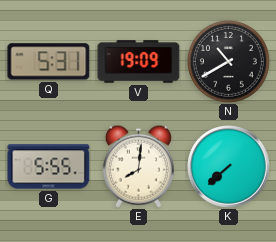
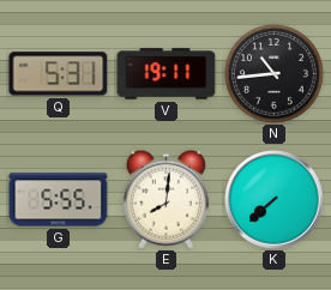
V: 19:09 -> 19:11 (167, 74)
N: 10:40 -> 10:44 (273, 73)
